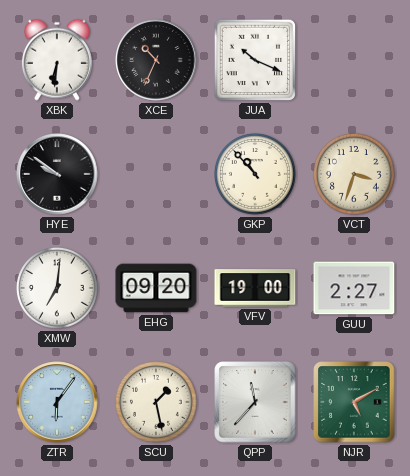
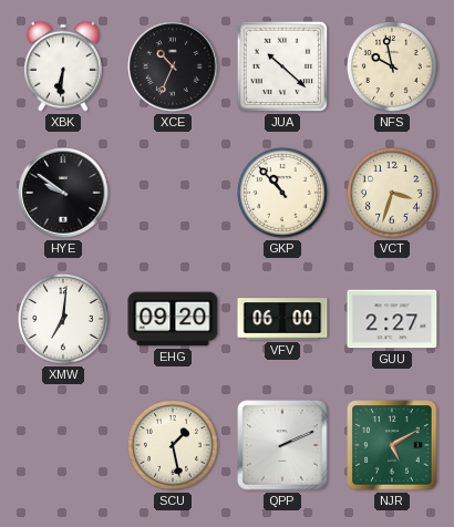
JUA: 10:19 -> 10:22 (282, 66)
NFS: none -> 9:58 (392, 66)
VFV: 19:00 -> 06:00 (282, 319)
ZTR: 6:06 -> none (57, 402)
QPP: 11:37 -> 2:11 (282, 445)
